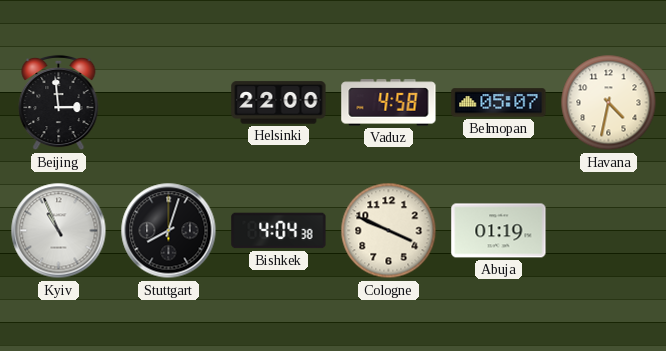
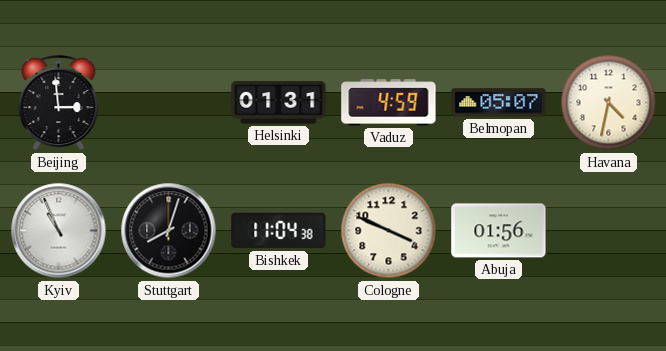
Helsinki: 22:00 -> 01:31 (279, 103)
Vaduz: 4:58 -> 4:59 (389, 103)
Bishkek: 4:04 -> 11:04 (279, 231)
Abuja: 01:19 -> 01:56 (499, 231)
